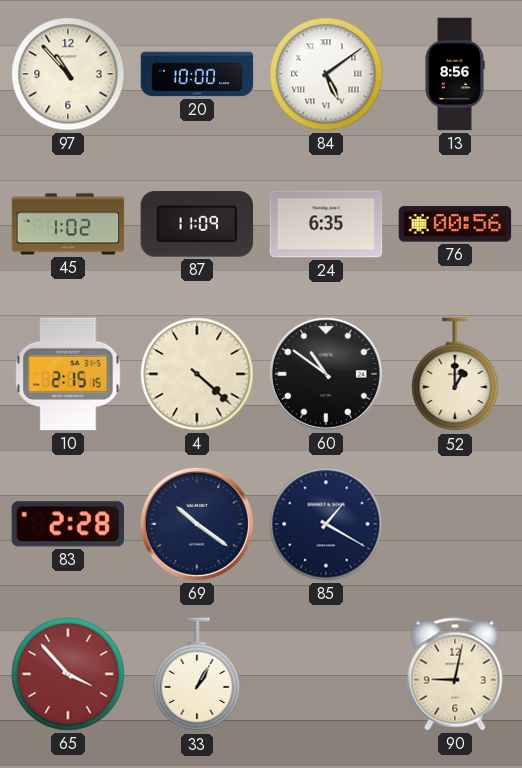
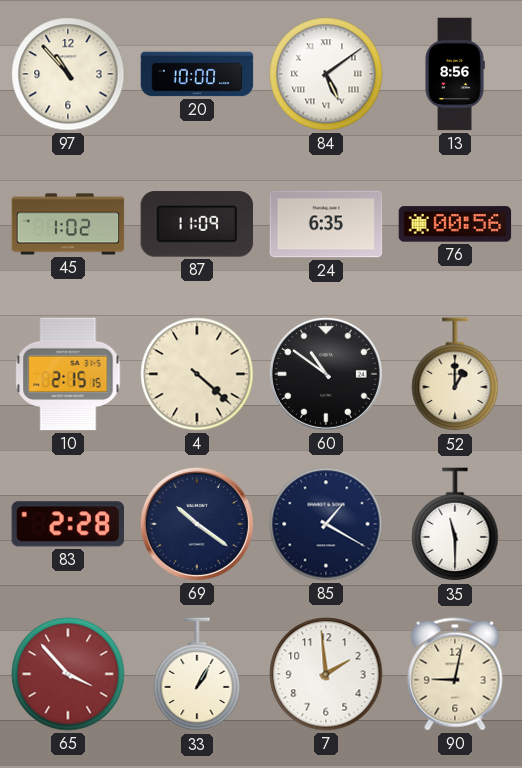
35: none -> 11:30 (455, 525)
7: none -> 1:59 (326, 674)
